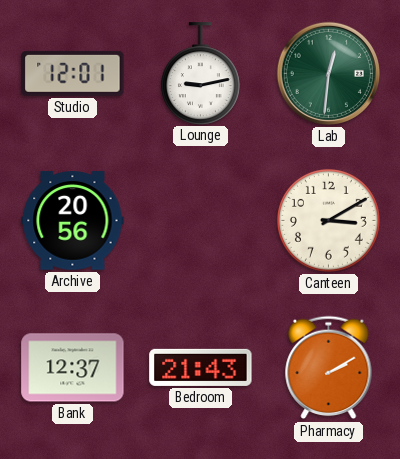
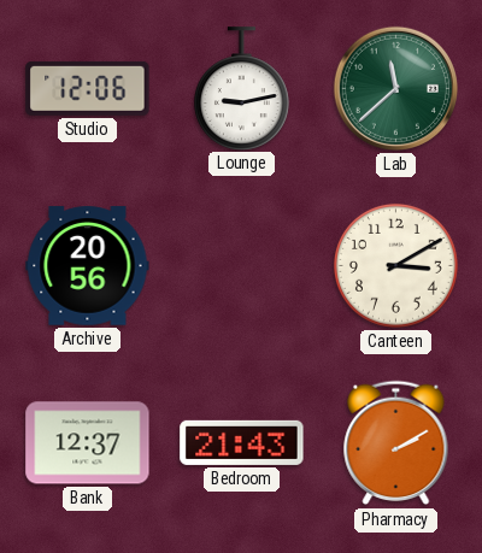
Studio: 12:01 -> 12:06 (88, 88)
Lab: 12:31 -> 11:38 (395, 88)
